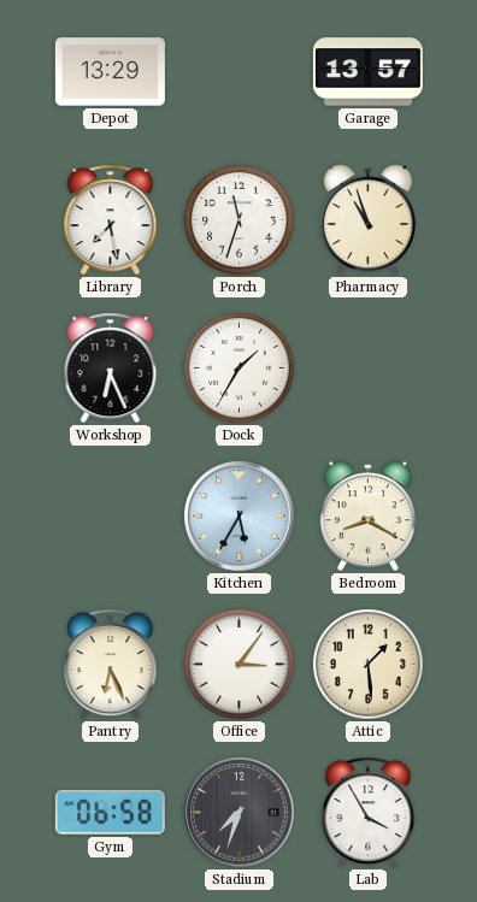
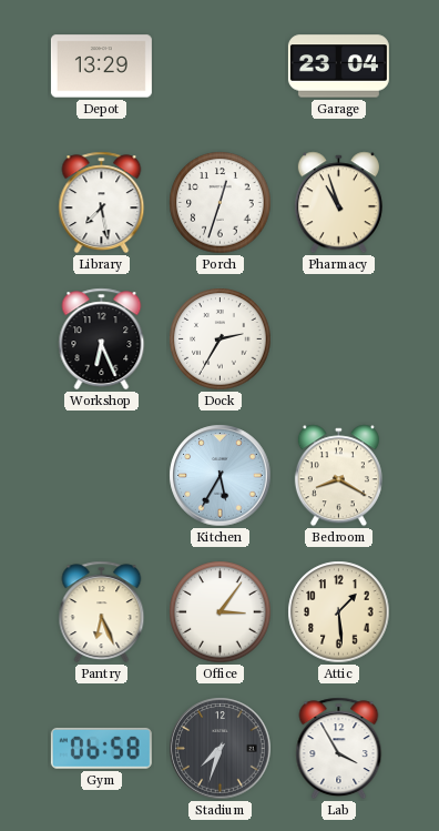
Garage: 13:57 -> 23:04 (338, 67)
Porch: 11:33 -> 12:33 (221, 203)
Dock: 1:35 -> 2:35 (221, 340)
